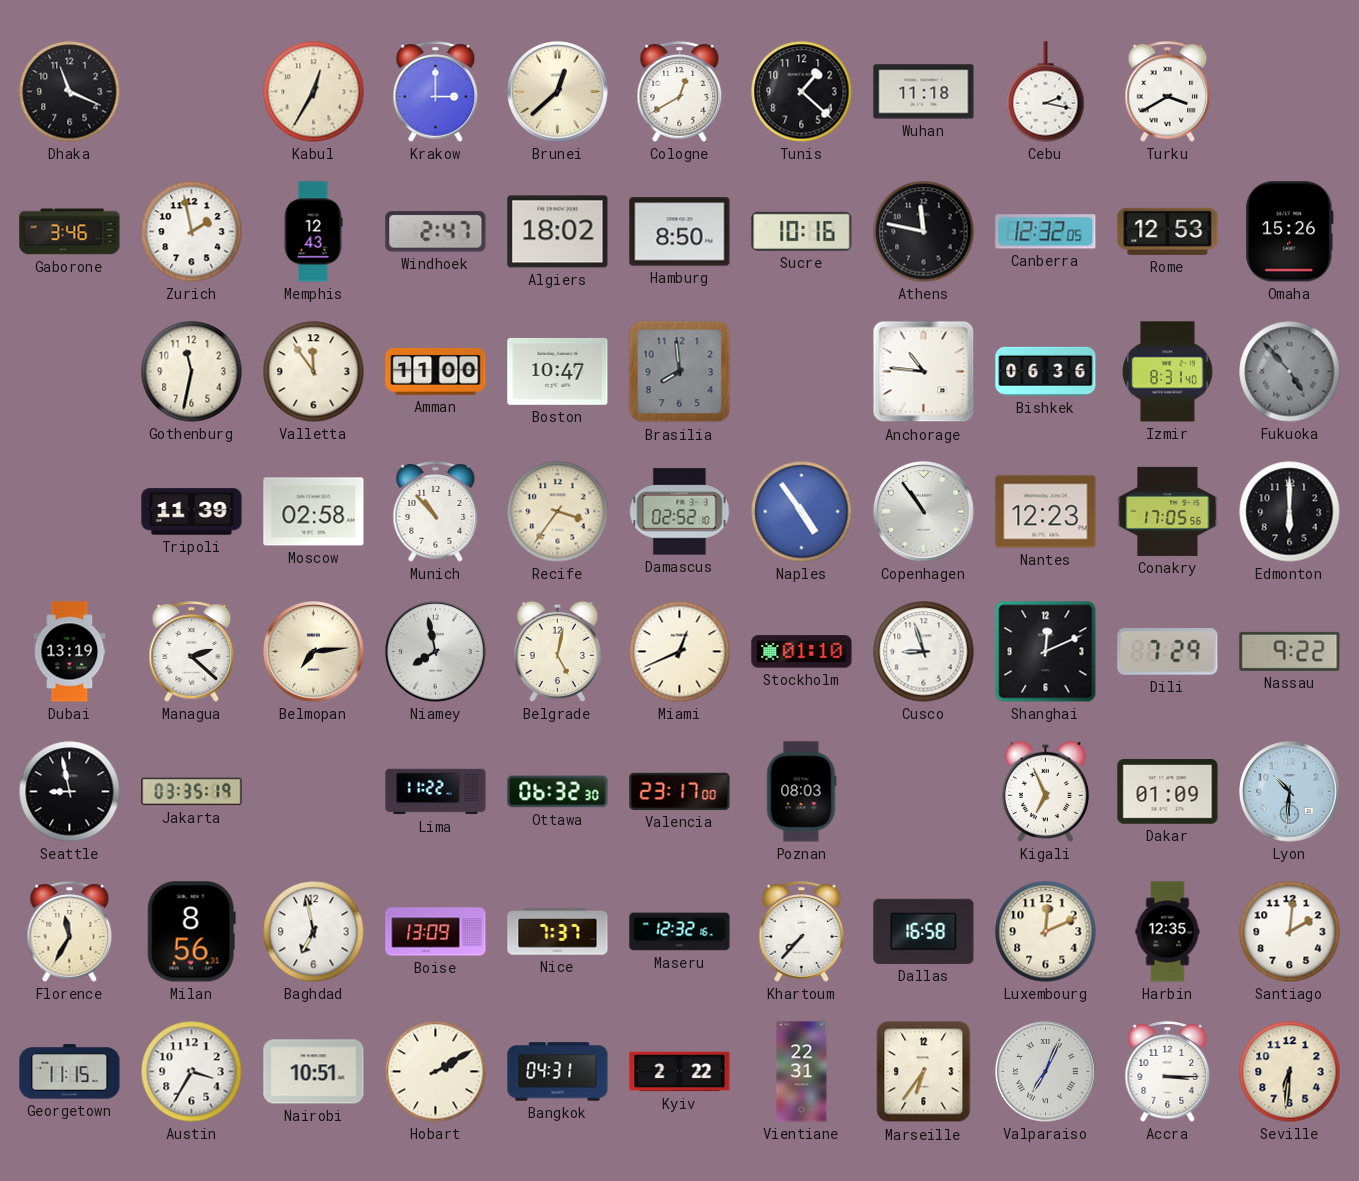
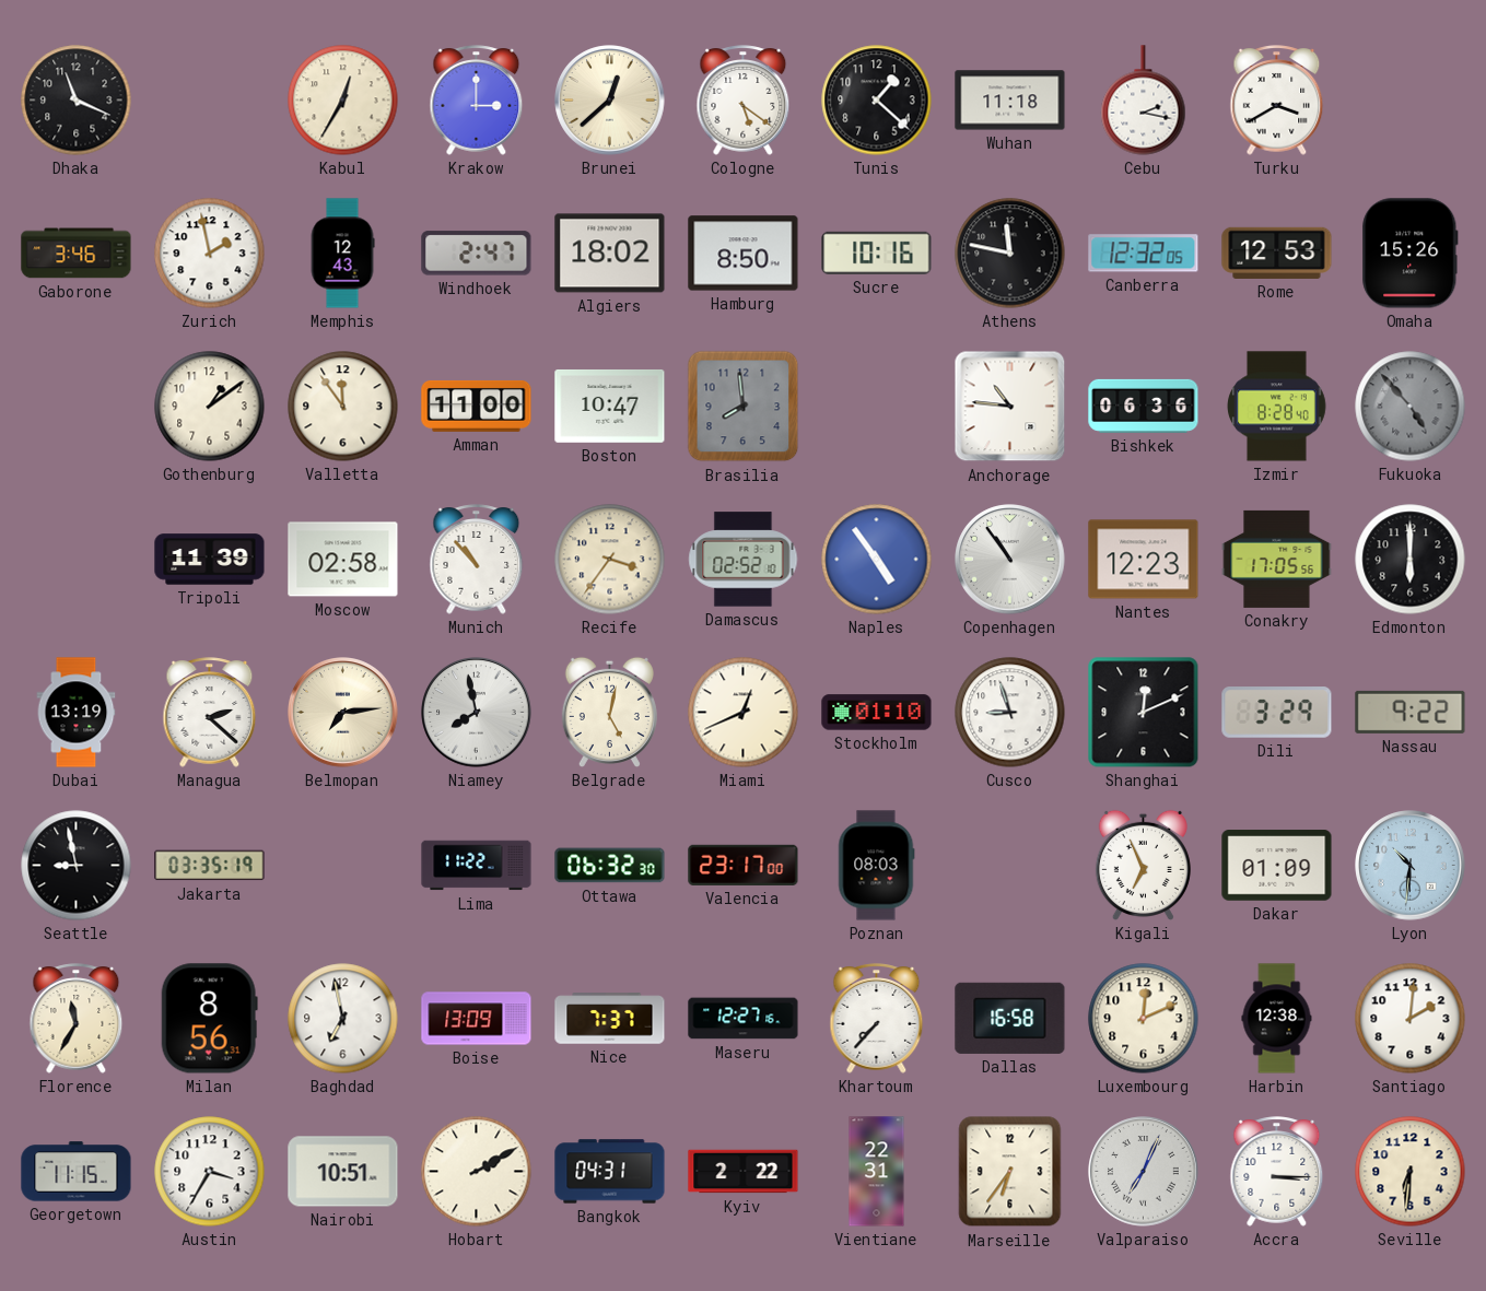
Cologne: 12:40 -> 5:21 (744, 101)
Gothenburg: 11:32 -> 1:09 (210, 407)
Izmir: 8:31 -> 8:28 (1277, 407)
Dili: 7:29 -> 3:29 (1277, 713)
Maseru: 12:32 -> 12:27 (744, 1019)
Harbin: 12:35 -> 12:38 (1277, 1019)
